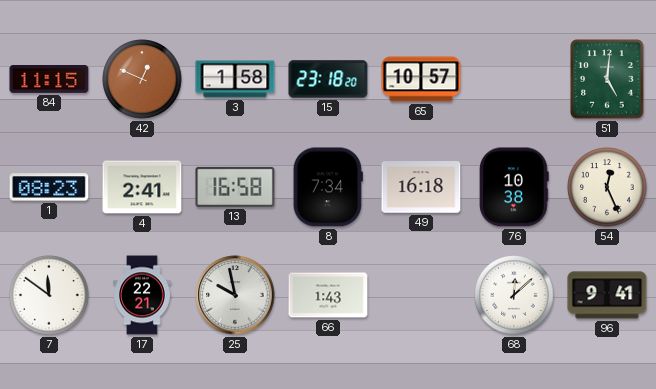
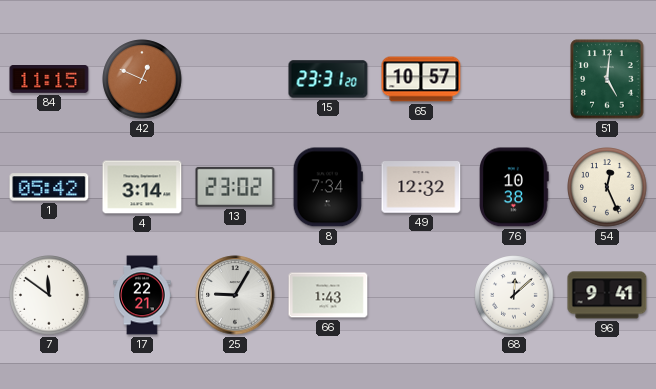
3: 1:58 -> none (235, 79)
15: 23:18 -> 23:31 (328, 79)
1: 08:23 -> 05:42 (49, 187)
4: 2:41 -> 3:14 (142, 187)
13: 16:58 -> 23:02 (235, 187)
49: 16:18 -> 12:32 (421, 187)
25: 9:58 -> 9:05 (235, 295)
